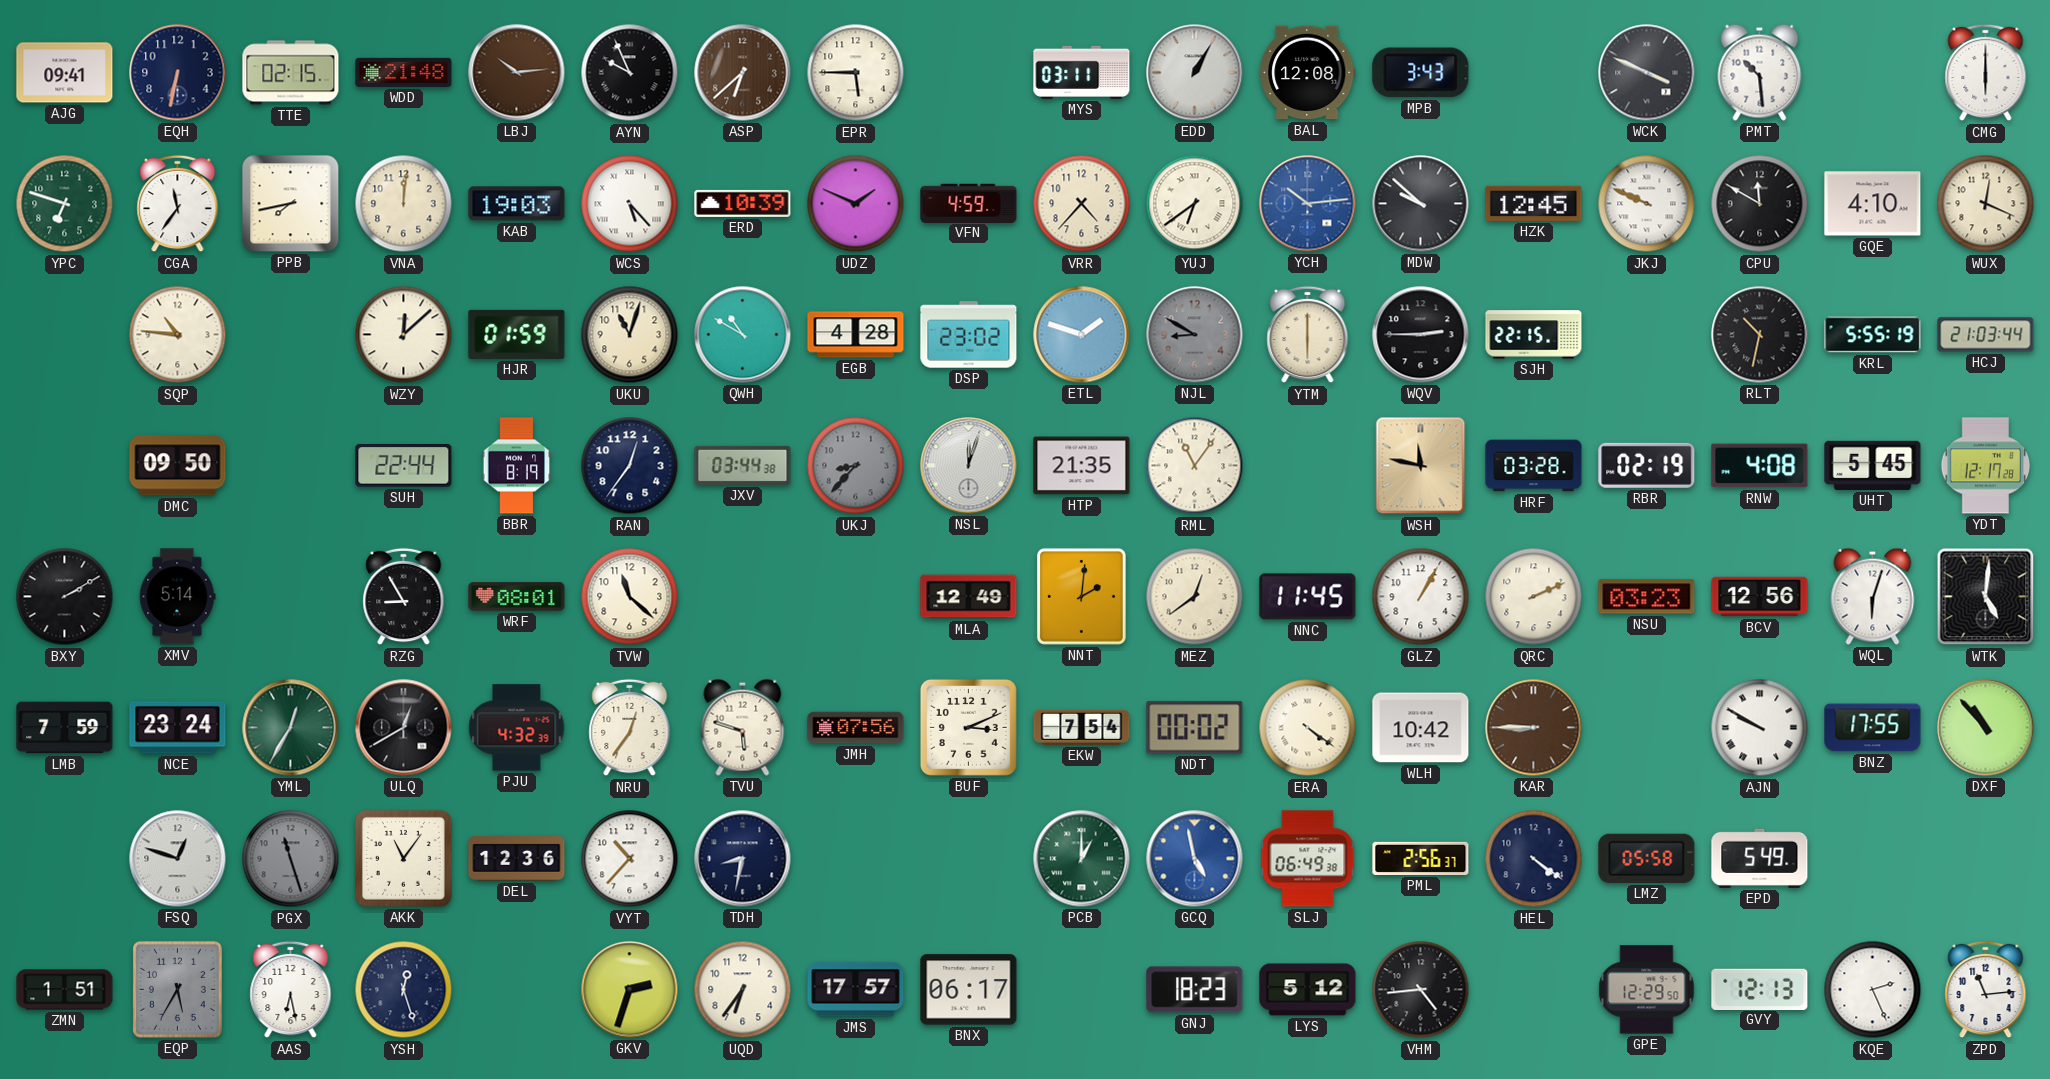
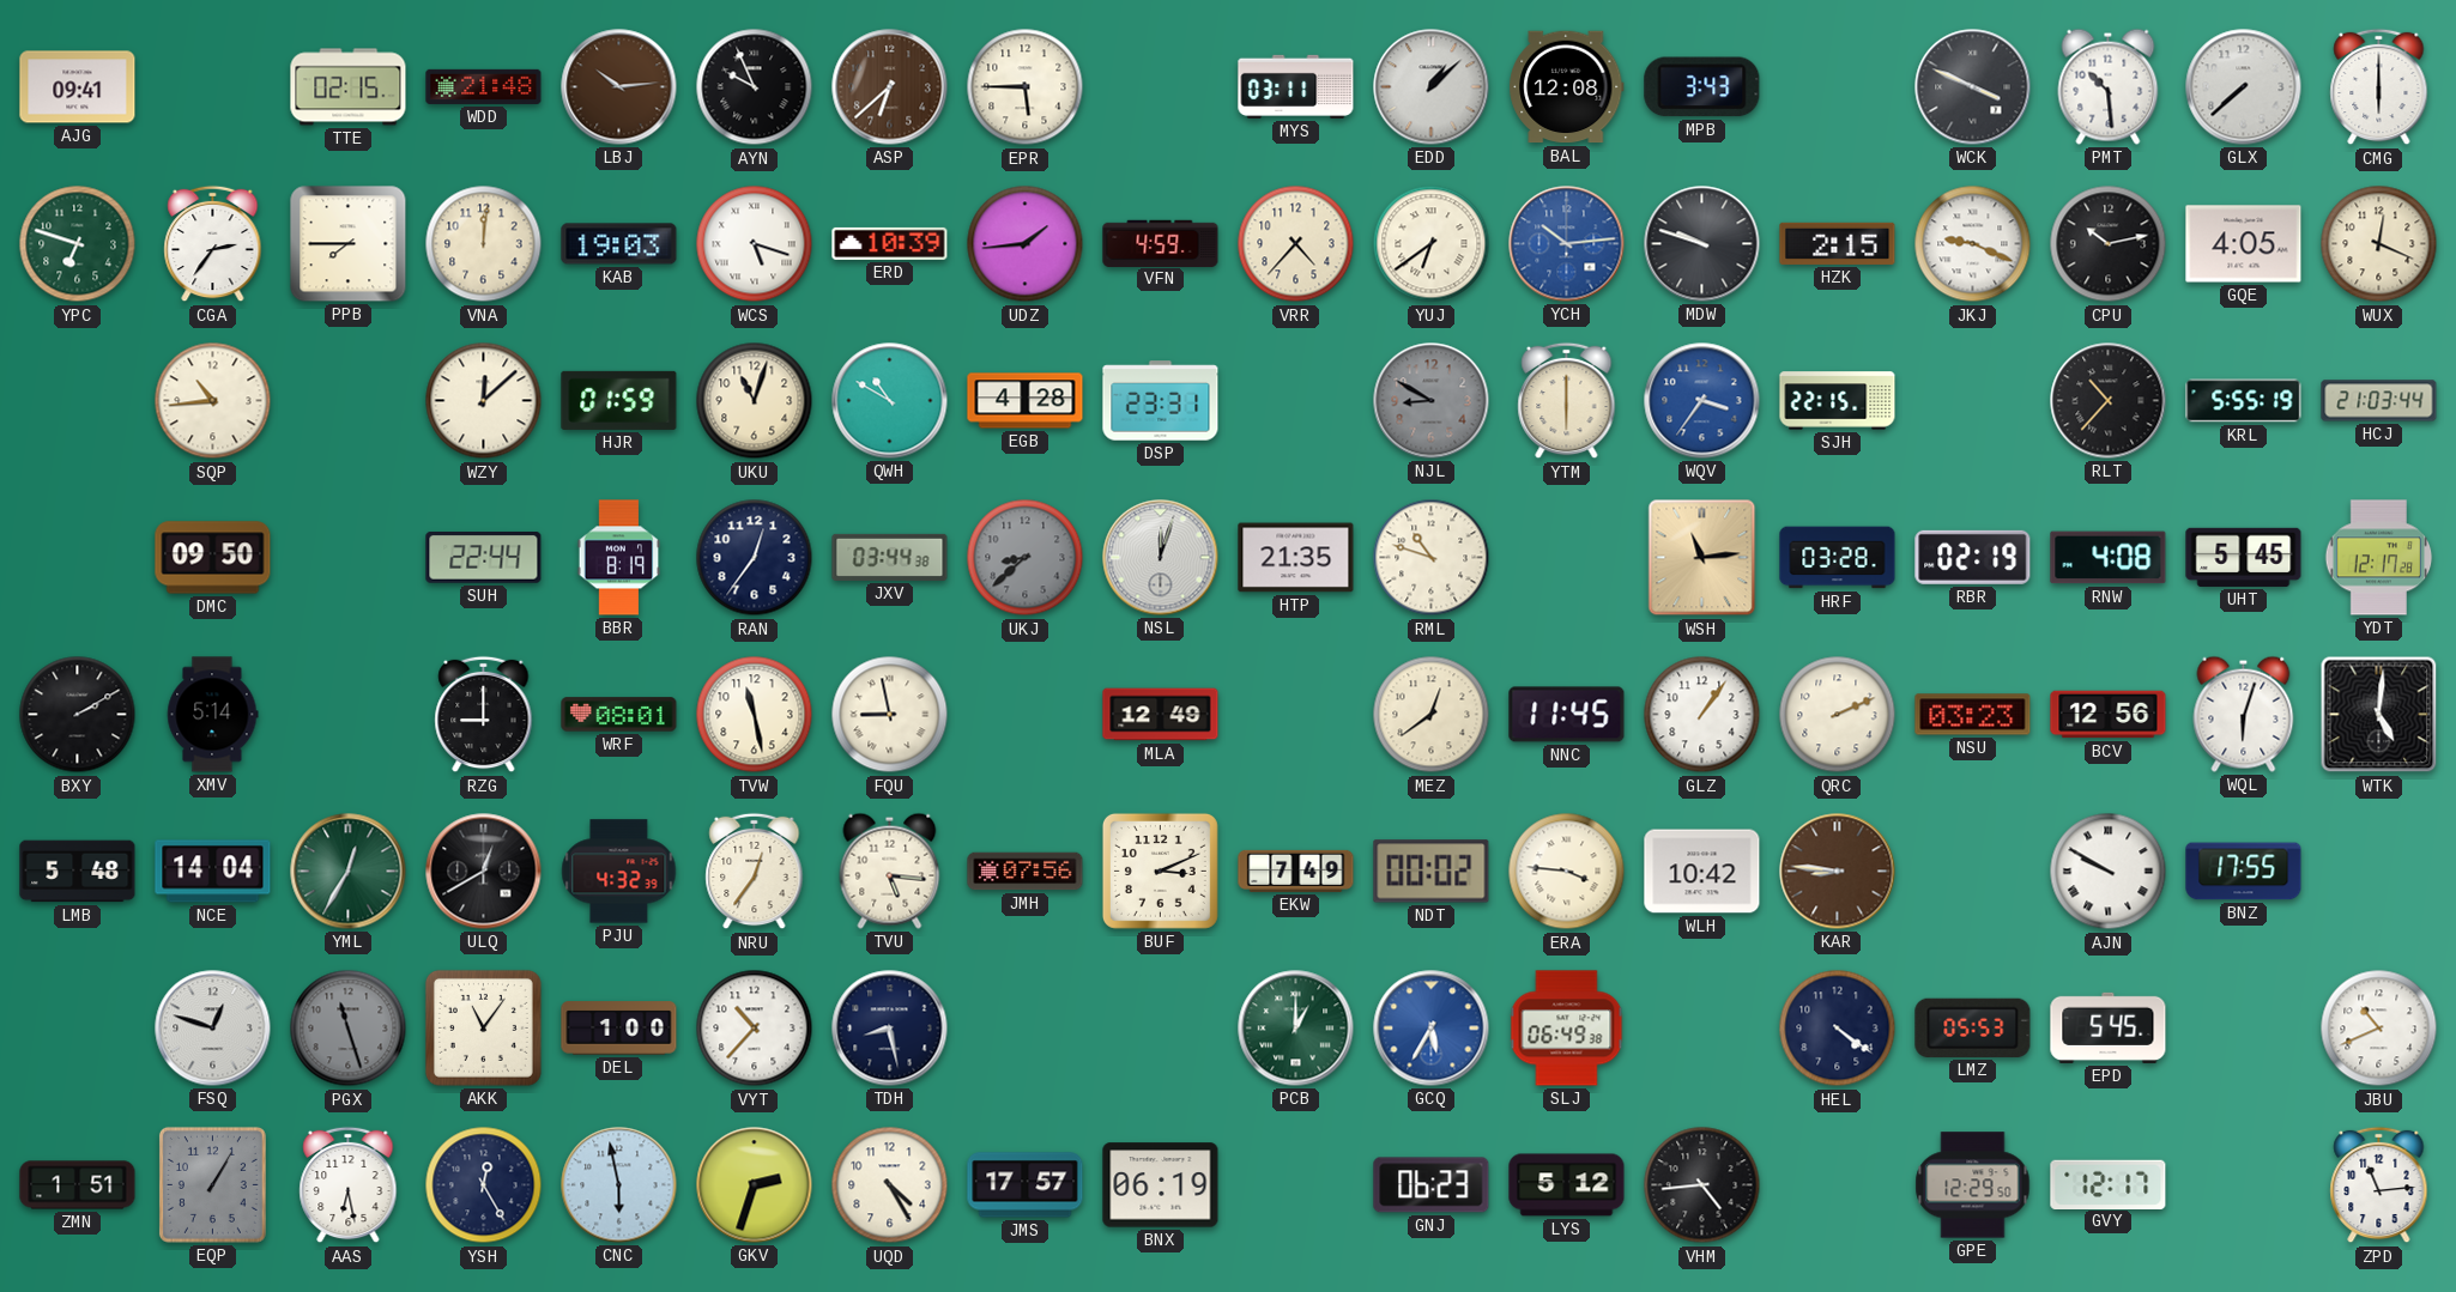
EQH: 6:32 -> none (178, 73)
EDD: 1:05 -> 1:08 (1432, 87)
GLX: none -> 7:38 (2244, 87)
CGA: 11:36 -> 2:36 (213, 244)
PPB: 7:43 -> 7:45 (349, 244)
WCS: 5:23 -> 5:18 (755, 244)
UDZ: 1:49 -> 1:44 (1026, 244)
MDW: 9:52 -> 9:48 (1702, 244)
HZK: 12:45 -> 2:15 (1838, 243)
JKJ: 9:49 -> 9:19 (1973, 244)
CPU: 11:50 -> 10:13 (2109, 244)
GQE: 4:10 -> 4:05 (2244, 244)
SQP: 10:46 -> 10:44 (213, 401)
DSP: 23:02 -> 23:31 (1161, 401)
ETL: 1:48 -> none (1082, 335)
WQV: 2:45 -> 3:36 (1702, 401)
WQV dial: black -> blue (1702, 401)
RLT: 10:32 -> 10:37 (2109, 401)
UKJ: 8:37 -> 8:38 (1026, 558)
RML: 11:06 -> 10:48 (1432, 558)
WSH: 11:47 -> 11:14 (1702, 558)
RZG: 8:55 -> 9:00 (484, 715)
TVW: 11:22 -> 11:28 (755, 715)
FQU: none -> 8:58 (890, 715)
NNT: 2:01 -> none (1081, 596)
GLZ: 1:05 -> 1:06 (1702, 715)
LMB: 7:59 -> 5:48 (78, 872)
NCE: 23:24 -> 14:04 (213, 872)
TVU: 5:48 -> 5:16 (890, 871)
EKW: 7:54 -> 7:49 (1296, 871)
ERA: 4:21 -> 3:46 (1567, 872)
KAR: 8:45 -> 8:46 (1838, 872)
DXF: 10:53 -> none (1986, 728)
DEL: 12:36 -> 1:00 (619, 1029)
TDH: 8:32 -> 8:28 (890, 1029)
GCQ: 4:58 -> 5:35 (1432, 1029)
PML: 2:56 -> none (1421, 858)
LMZ: 05:58 -> 05:53 (1973, 1027)
EPD: 5:49 -> 5:45 (2109, 1027)
JBU: none -> 10:41 (2379, 1029)
EQP: 5:35 -> 1:05 (212, 1184)
YSH: 12:27 -> 12:25 (484, 1185)
CNC: none -> 5:58 (619, 1185)
UQD: 6:36 -> 4:25 (890, 1185)
BNX: 06:17 -> 06:19 (1161, 1185)
GNJ: 18:23 -> 06:23 (1432, 1185)
GVY: 12:13 -> 12:17 (2109, 1184)
KQE: 2:26 -> none (1873, 990)
